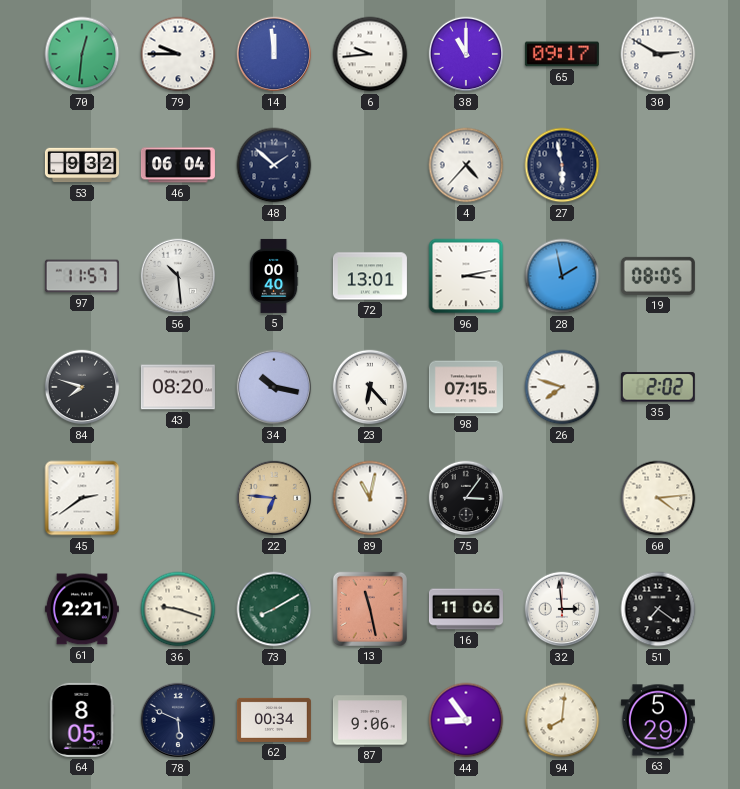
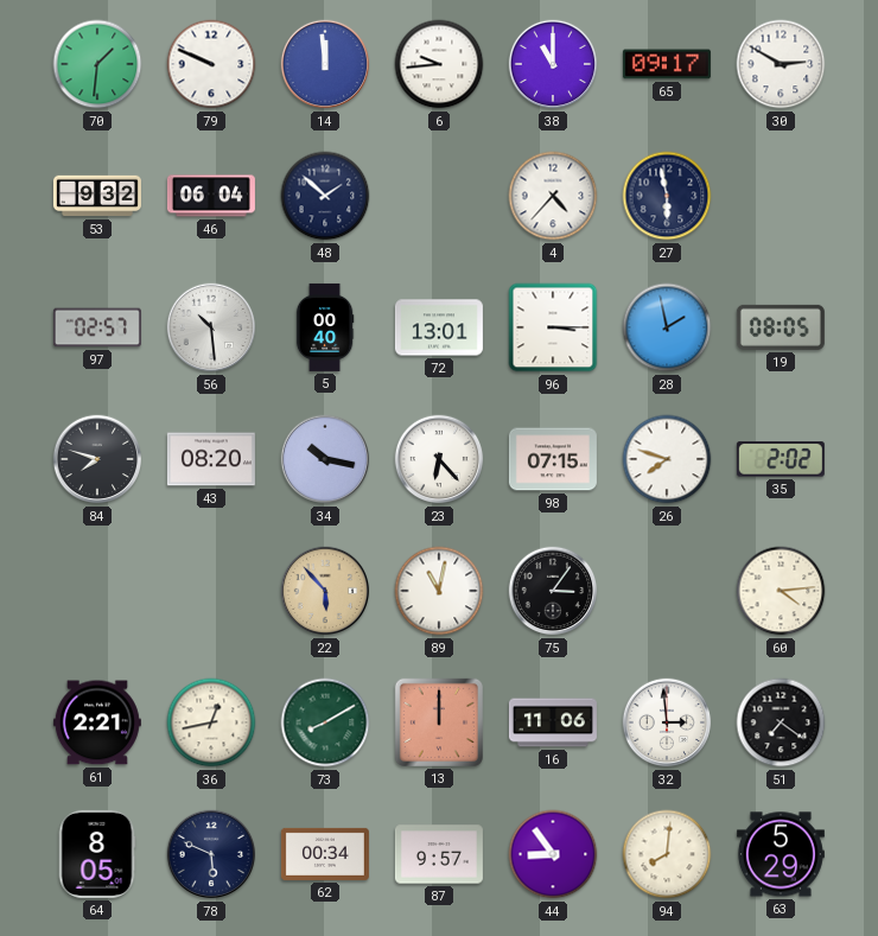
70: 12:31 -> 1:31 (97, 64)
79: 9:45 -> 9:49 (211, 64)
97: 11:57 -> 02:57 (97, 327)
96: 3:13 -> 3:15 (553, 327)
45: 2:39 -> none (82, 498)
22: 6:46 -> 5:53 (325, 591)
36: 9:18 -> 12:43 (211, 722)
13: 11:28 -> 12:00 (439, 722)
87: 9:06 -> 9:57 (439, 854)
